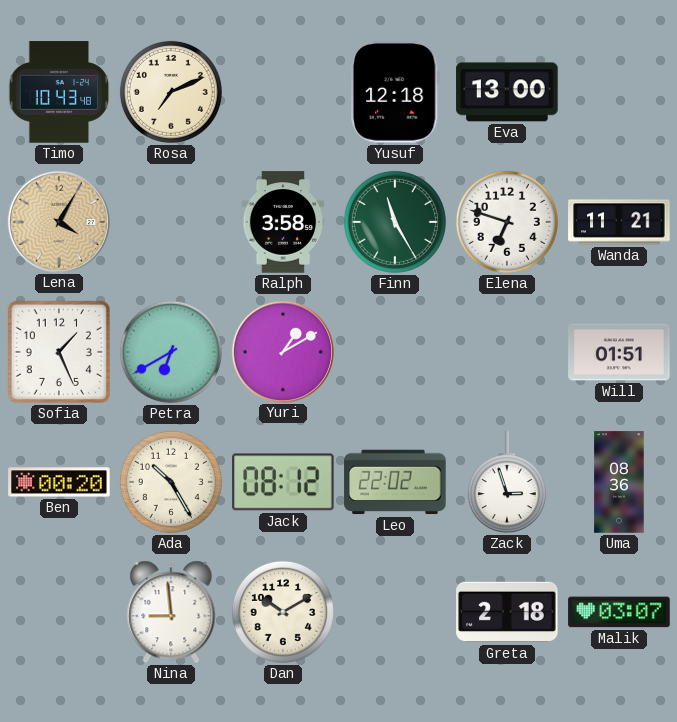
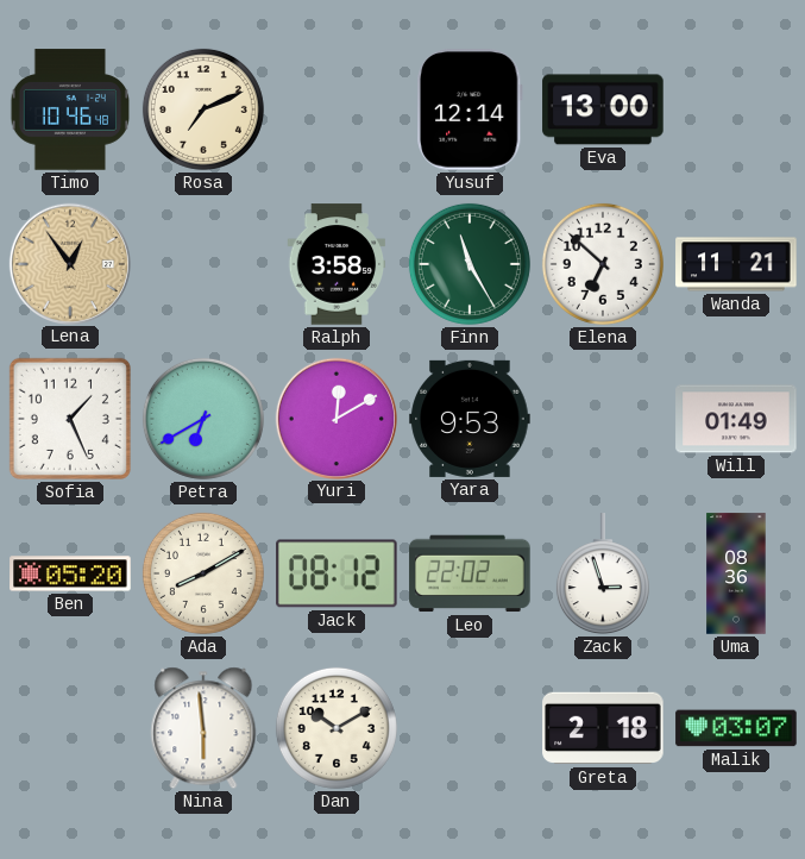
Timo: 10:43 -> 10:46 (70, 109)
Yusuf: 12:18 -> 12:14 (470, 109)
Lena: 4:05 -> 12:54 (69, 263)
Elena: 6:48 -> 6:52 (603, 264)
Yuri: 1:10 -> 12:10 (335, 418)
Yara: none -> 9:53 (470, 419)
Will: 01:51 -> 01:49 (736, 419)
Ben: 00:20 -> 05:20 (70, 573)
Ada: 10:25 -> 8:10 (203, 573)
Nina: 8:59 -> 5:59 (203, 728)
